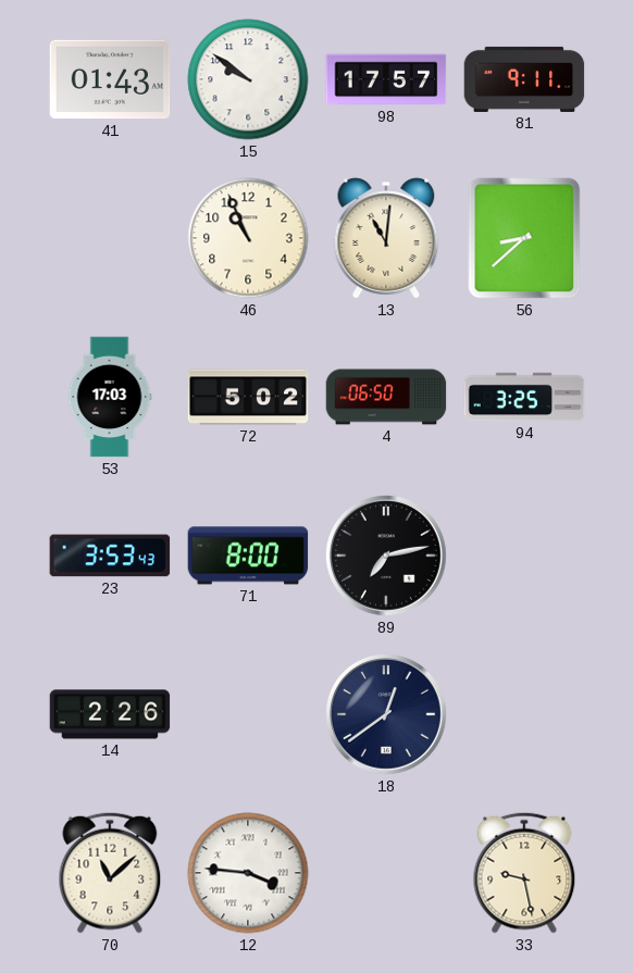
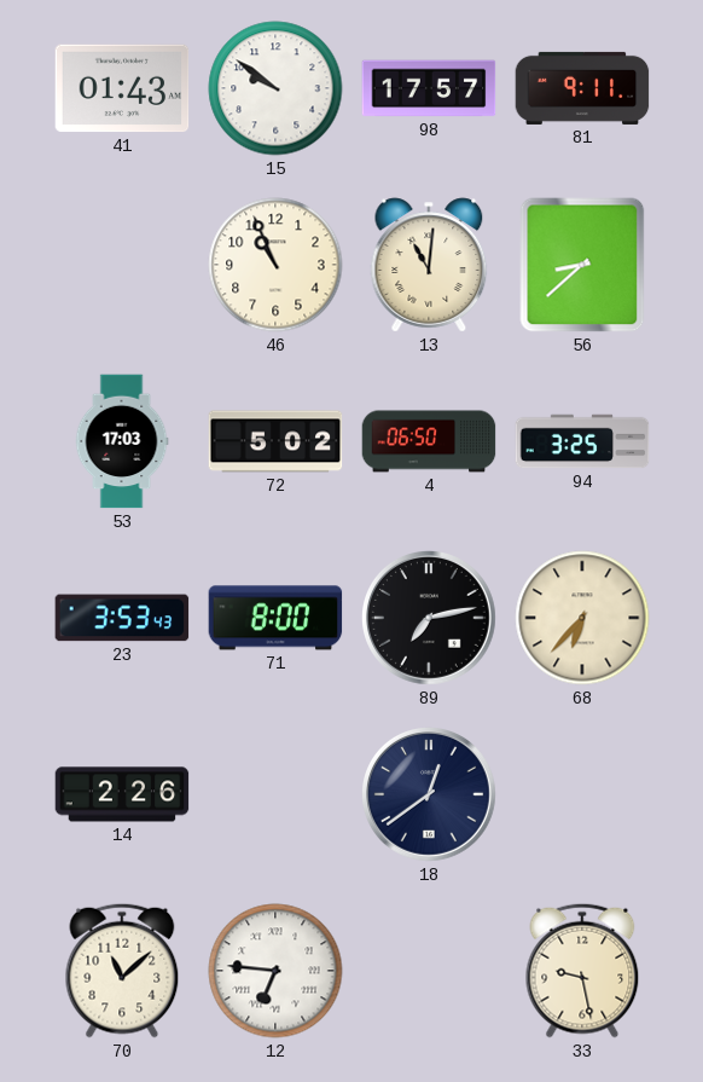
68: none -> 6:37 (582, 618)
12: 3:46 -> 6:46 (275, 971)
